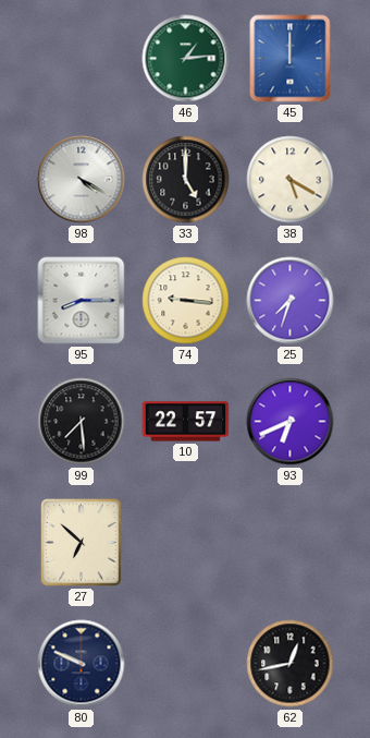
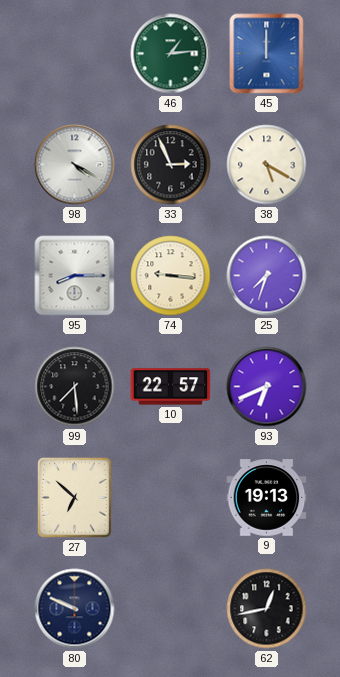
33: 5:00 -> 2:56 (171, 165)
9: none -> 19:13 (267, 498)
